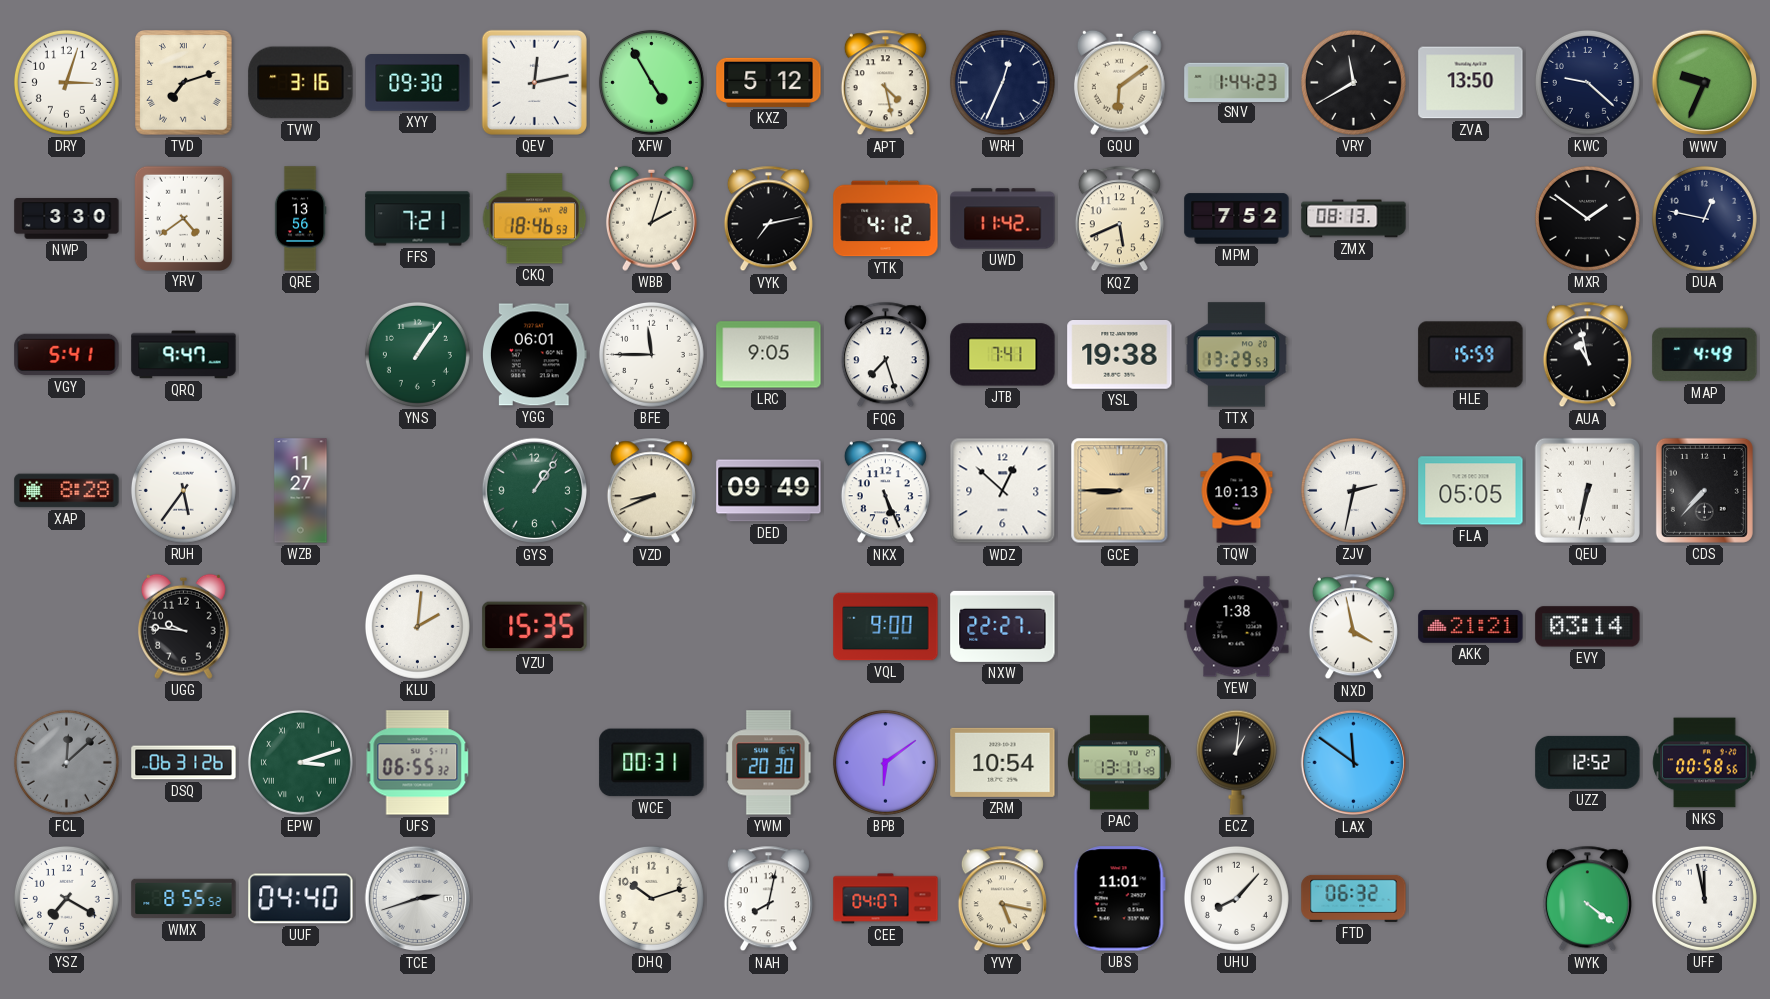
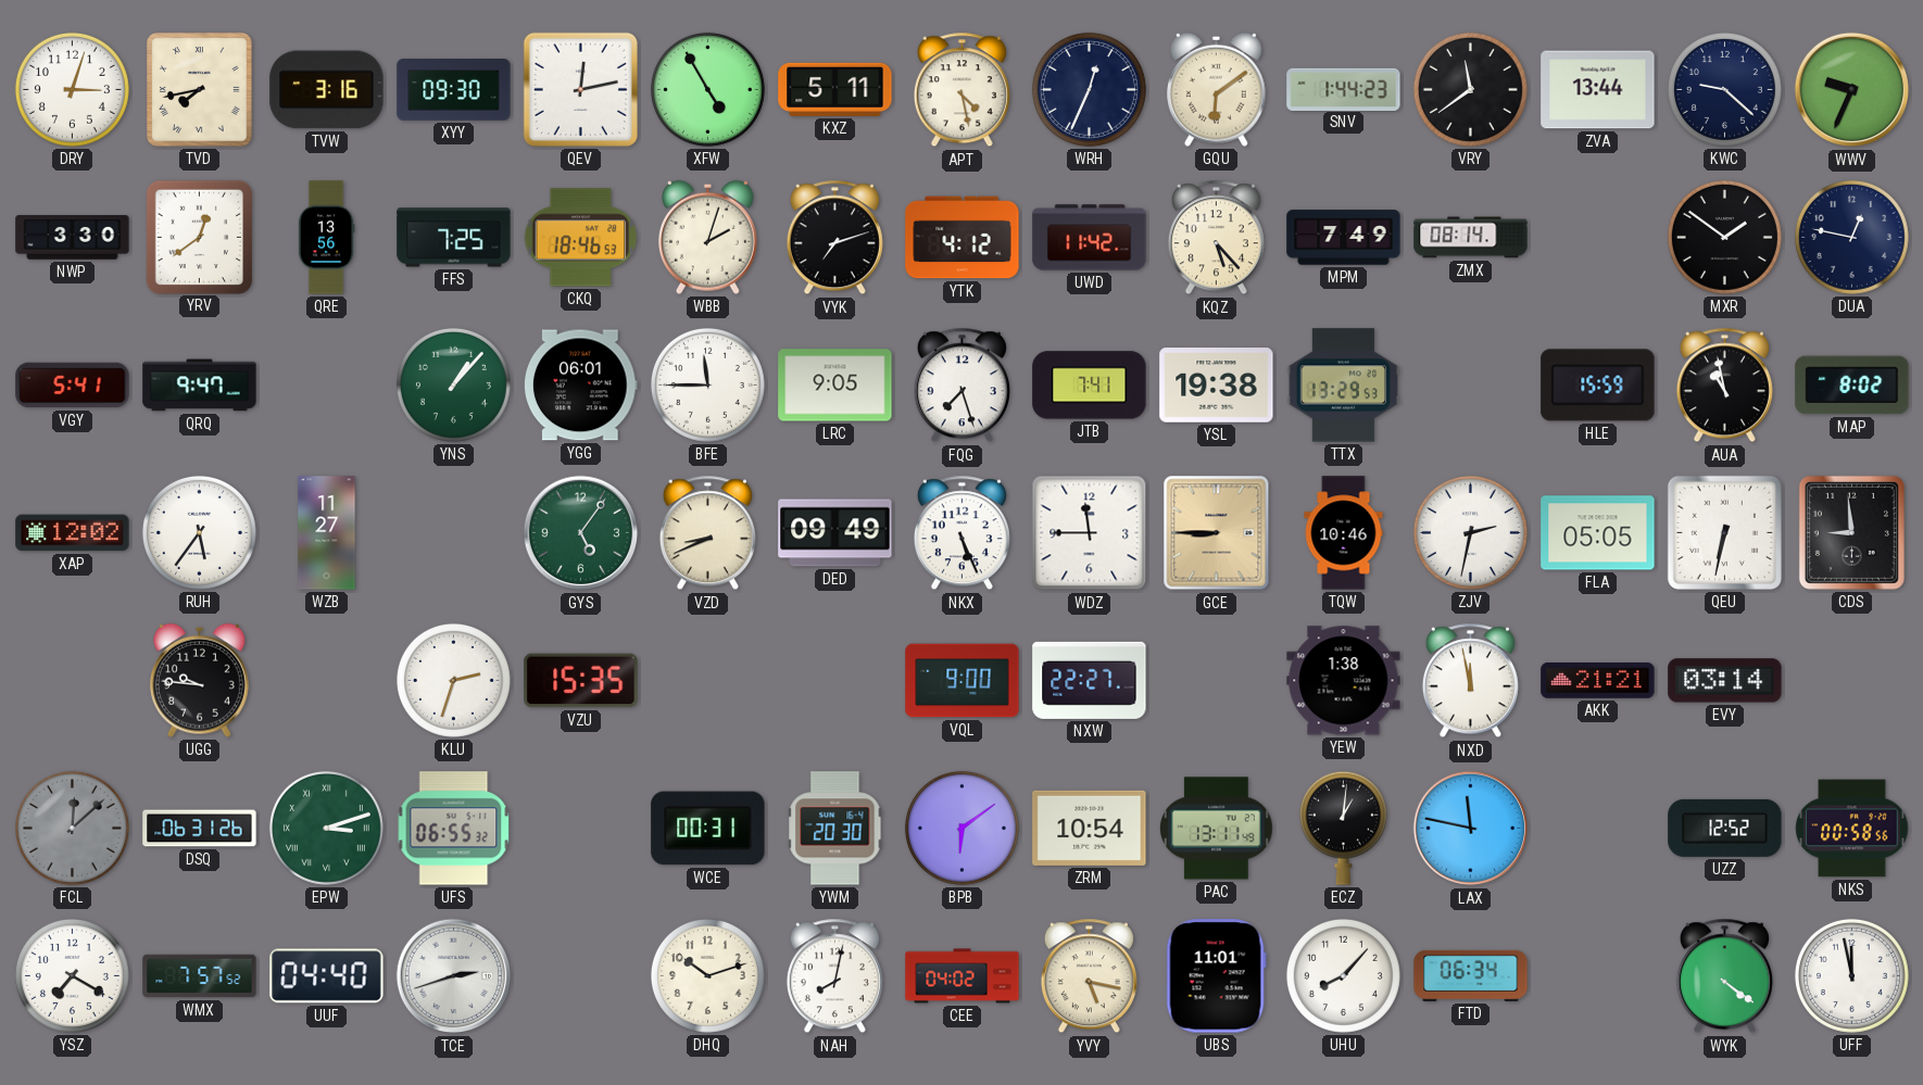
TVD: 7:12 -> 7:43 (200, 90)
KXZ: 5:12 -> 5:11 (835, 89)
VRY: 11:40 -> 11:39 (1470, 89)
ZVA: 13:50 -> 13:44 (1598, 90)
YRV: 4:39 -> 12:39 (199, 237)
FFS: 7:21 -> 7:25 (454, 238)
VYK: 7:13 -> 7:12 (834, 238)
KQZ: 5:41 -> 5:23 (1216, 238)
MPM: 7:52 -> 7:49 (1344, 238)
ZMX: 08:13 -> 08:14 (1471, 238)
YNS: 1:06 -> 1:07 (453, 384)
MAP: 4:49 -> 8:02 (1852, 386)
XAP: 8:28 -> 12:02 (73, 533)
GYS: 1:06 -> 5:06 (581, 533)
WDZ: 12:52 -> 11:45 (1090, 533)
TQW: 10:13 -> 10:46 (1344, 533)
CDS: 7:37 -> 8:59 (1851, 532)
KLU: 2:01 -> 2:33 (453, 680)
NXD: 3:58 -> 11:58 (1470, 681)
LAX: 11:51 -> 11:47 (1471, 829)
WMX: 8:55 -> 7:57 (200, 976)
CEE: 04:07 -> 04:02 (963, 976)
FTD: 06:32 -> 06:34 (1471, 975)
